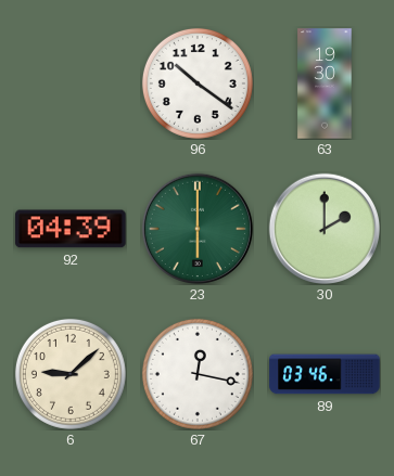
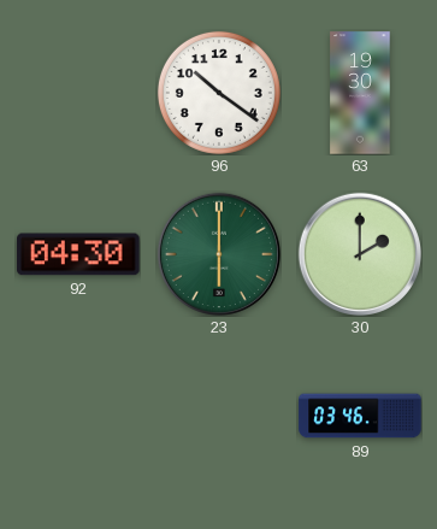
92: 04:39 -> 04:30 (78, 254)
6: 9:08 -> none (71, 374)
67: 12:17 -> none (198, 374)
